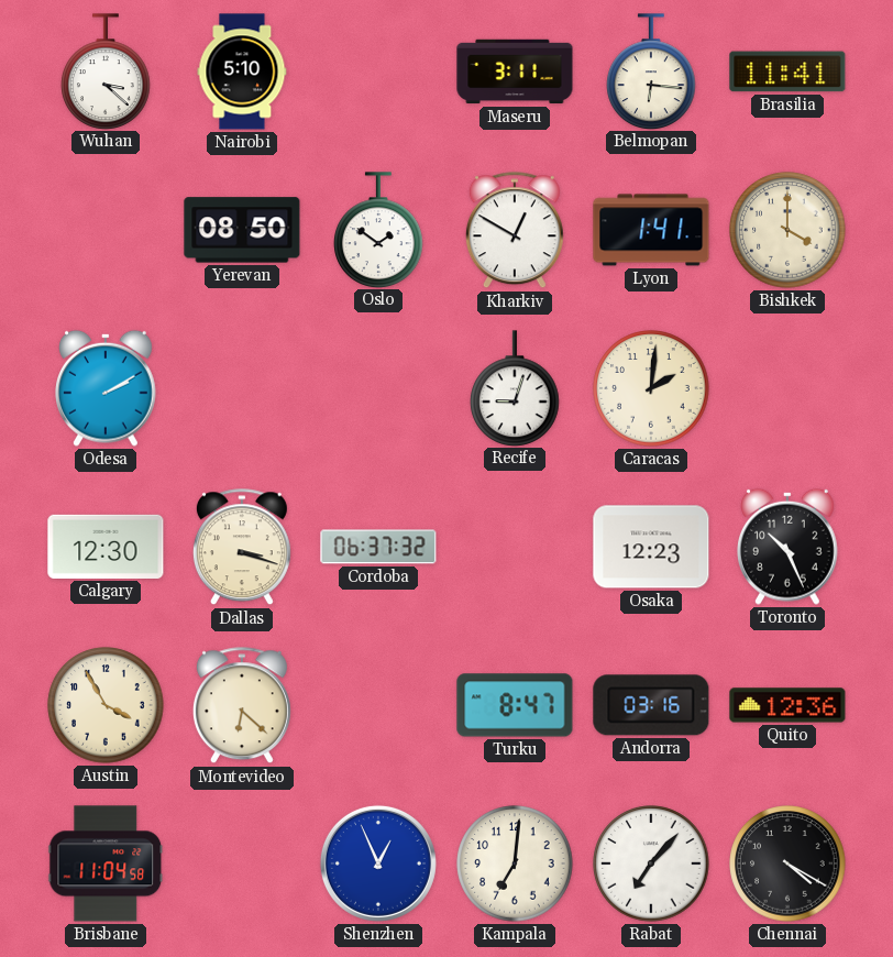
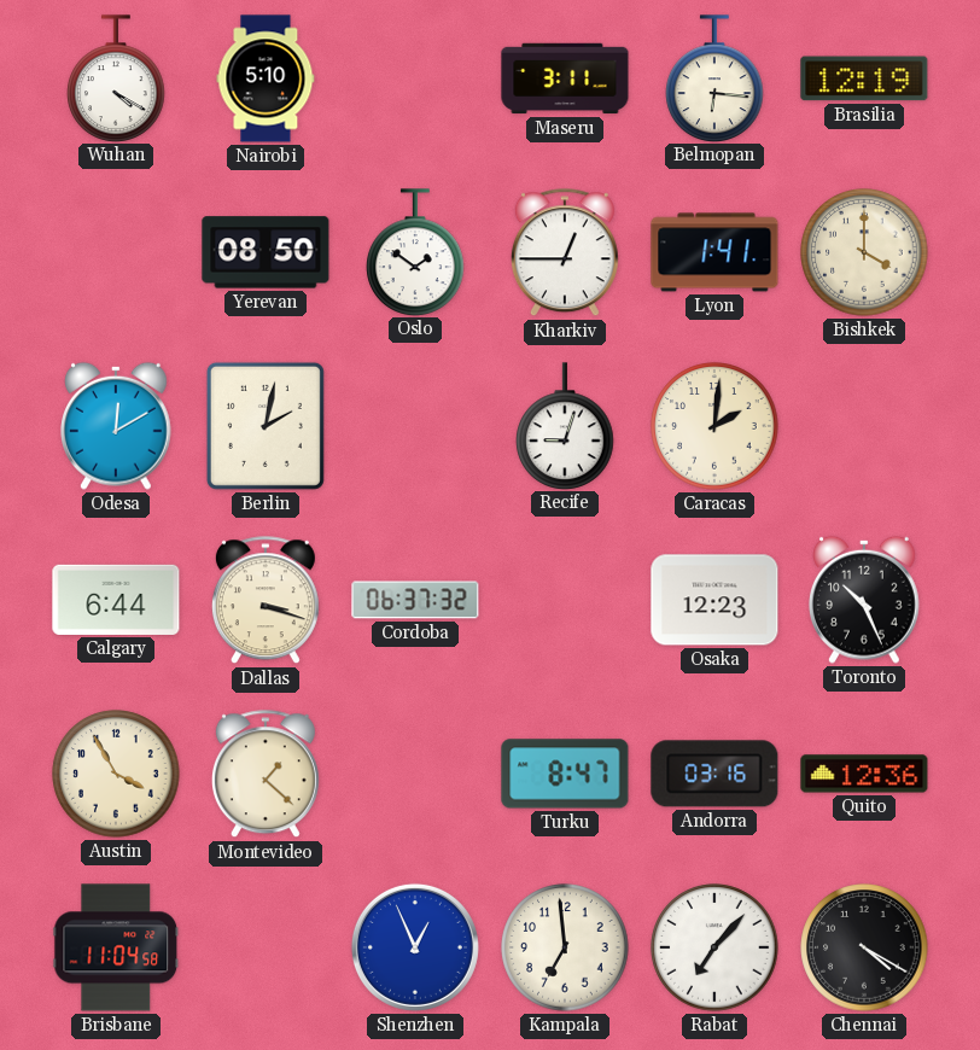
Wuhan: 3:22 -> 4:20 (116, 78)
Brasilia: 11:41 -> 12:19 (864, 78)
Kharkiv: 12:50 -> 12:45 (565, 253)
Odesa: 2:10 -> 12:10 (117, 426)
Berlin: none -> 2:02 (266, 426)
Calgary: 12:30 -> 6:44 (116, 600)
Montevideo: 6:22 -> 1:22 (266, 775)
Kampala: 7:01 -> 6:59 (565, 947)
